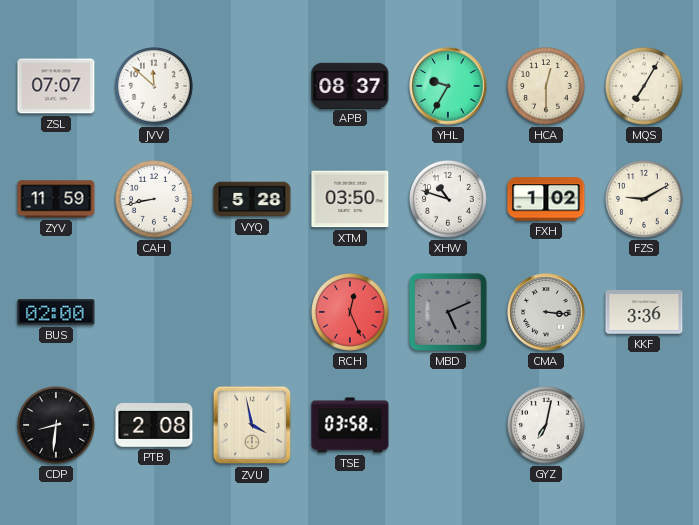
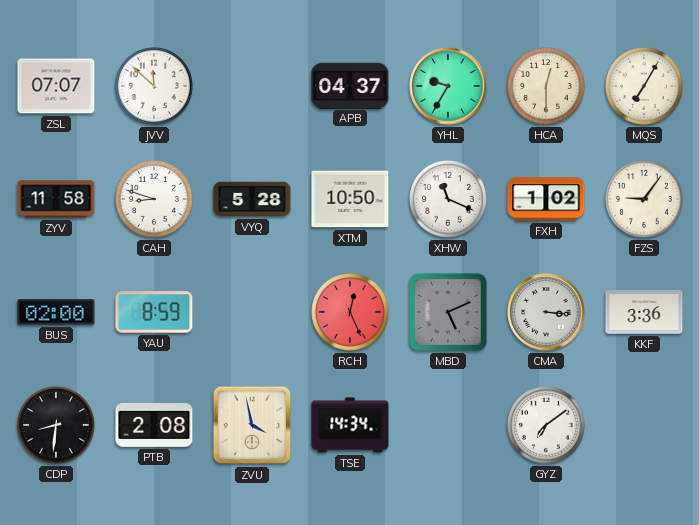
APB: 08:37 -> 04:37 (350, 85)
ZYV: 11:59 -> 11:58 (56, 199)
CAH: 8:43 -> 8:48 (155, 200)
XTM: 03:50 -> 10:50 (350, 199)
XHW: 10:48 -> 11:19 (449, 200)
FZS: 9:10 -> 9:06 (645, 200)
YAU: none -> 8:59 (154, 312)
TSE: 03:58 -> 14:34 (350, 425)
GYZ: 7:02 -> 7:09 (547, 426)
